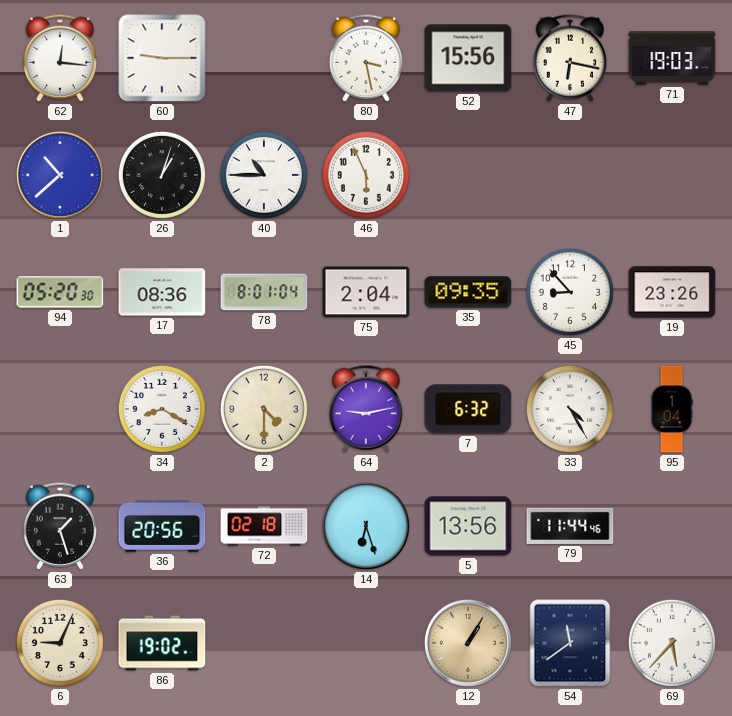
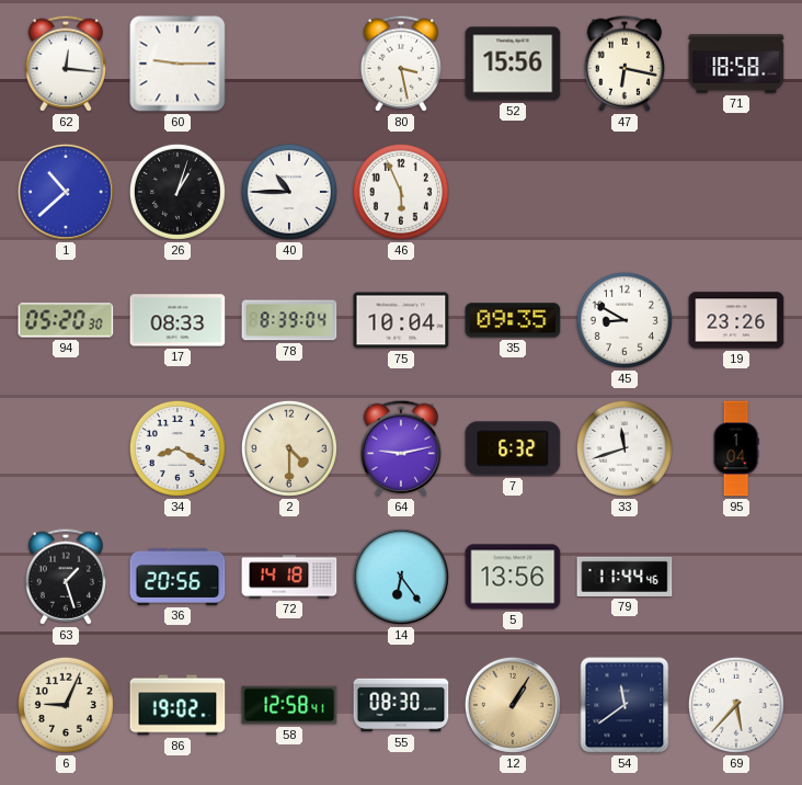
71: 19:03 -> 18:58 (736, 64)
17: 08:36 -> 08:33 (177, 320)
78: 8:01 -> 8:39 (289, 320)
75: 2:04 -> 10:04 (401, 320)
45: 8:53 -> 8:50 (625, 320)
33: 4:25 -> 11:42 (625, 448)
72: 02:18 -> 14:18 (289, 577)
14: 6:27 -> 6:24 (401, 577)
58: none -> 12:58 (289, 705)
55: none -> 08:30 (401, 705)
